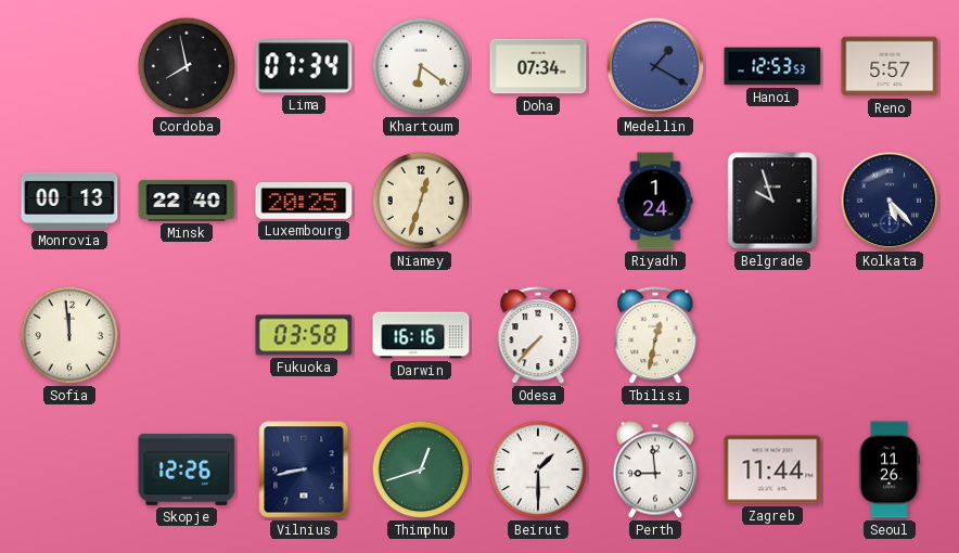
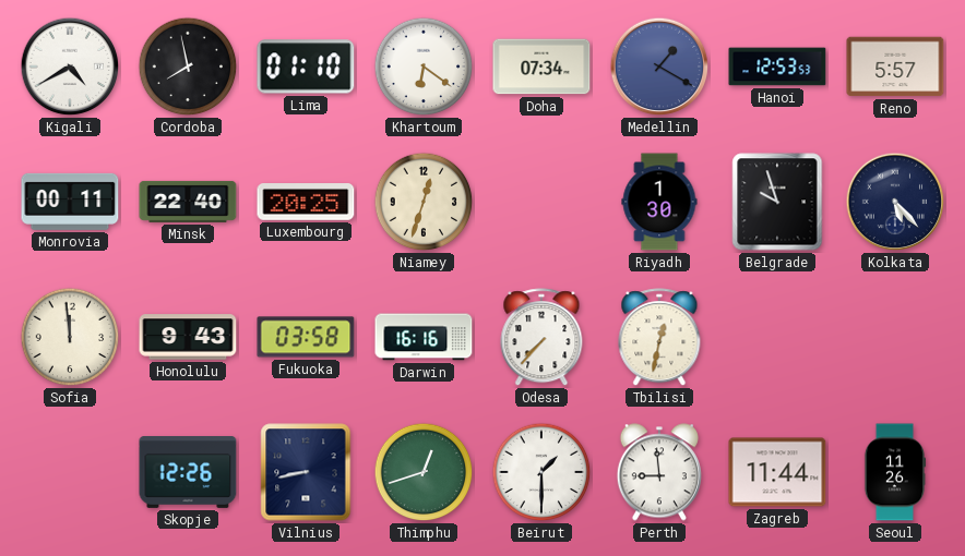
Kigali: none -> 4:40 (70, 67)
Lima: 07:34 -> 01:10 (306, 67)
Monrovia: 00:13 -> 00:11 (70, 202)
Riyadh: 1:24 -> 1:30 (659, 202)
Honolulu: none -> 9:43 (188, 337)
